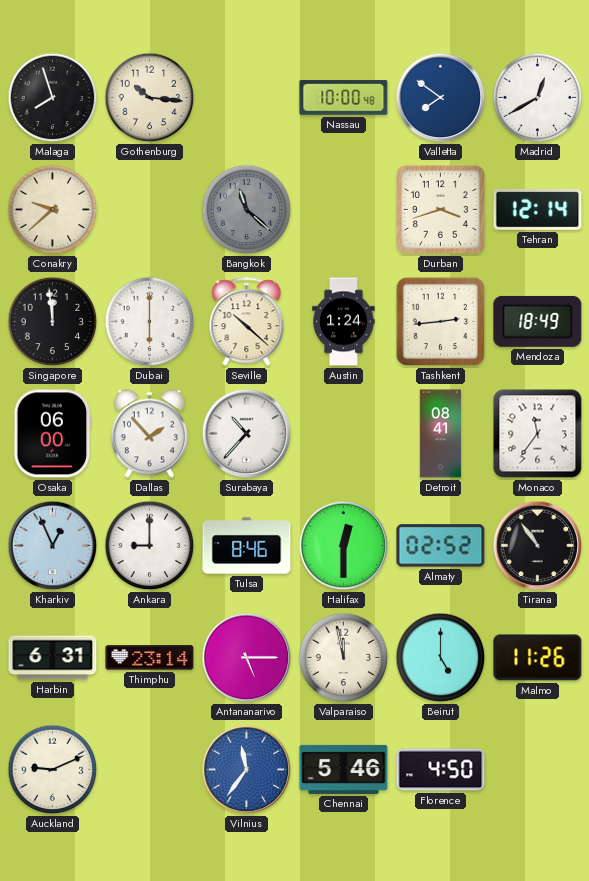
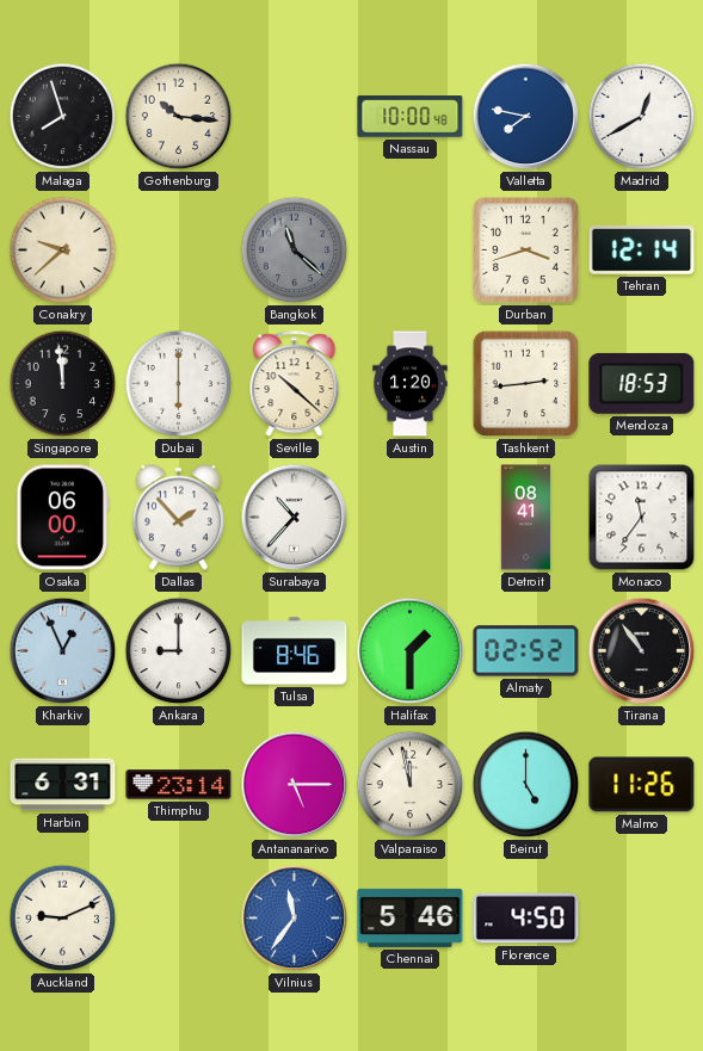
Valletta: 7:51 -> 7:47 (526, 117)
Austin: 1:24 -> 1:20 (411, 384)
Mendoza: 18:49 -> 18:53 (642, 383)
Halifax: 12:30 -> 1:30 (411, 651)
